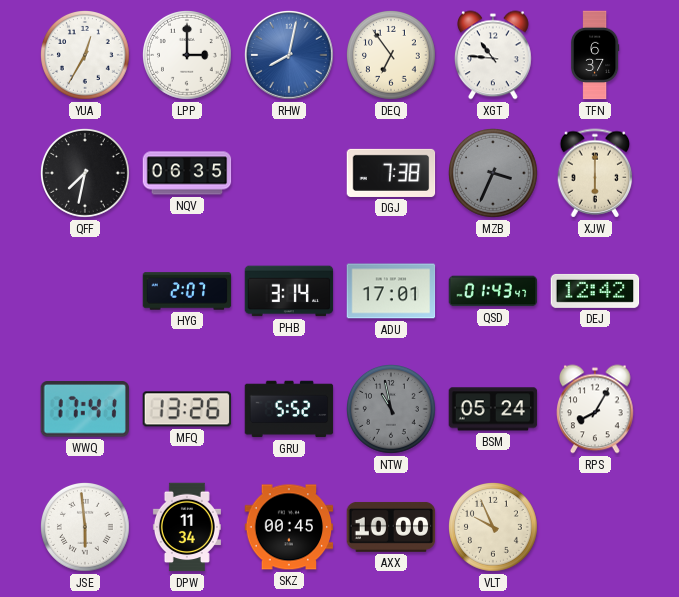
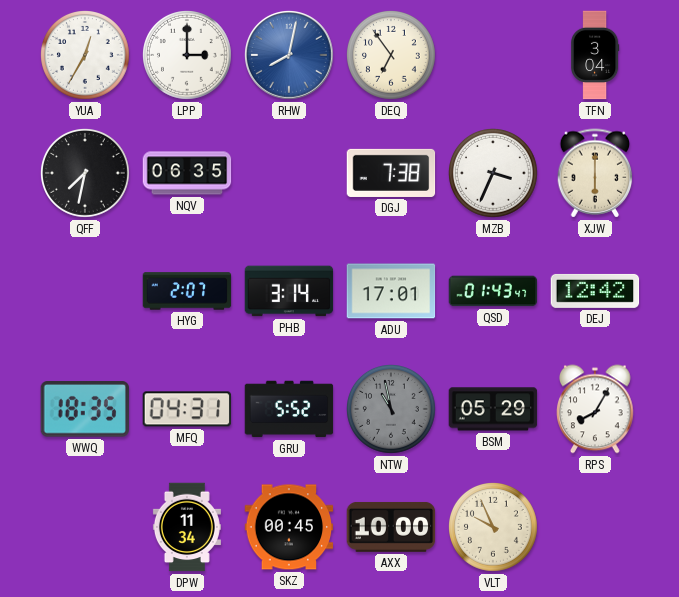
XGT: 10:46 -> none (494, 55)
TFN: 6:37 -> 3:04 (595, 55)
MZB dial: grey -> white (494, 174)
WWQ: 17:41 -> 18:35 (84, 410)
MFQ: 13:26 -> 04:31 (187, 409)
BSM: 05:24 -> 05:29 (493, 409)
JSE: 5:59 -> none (86, 528)
